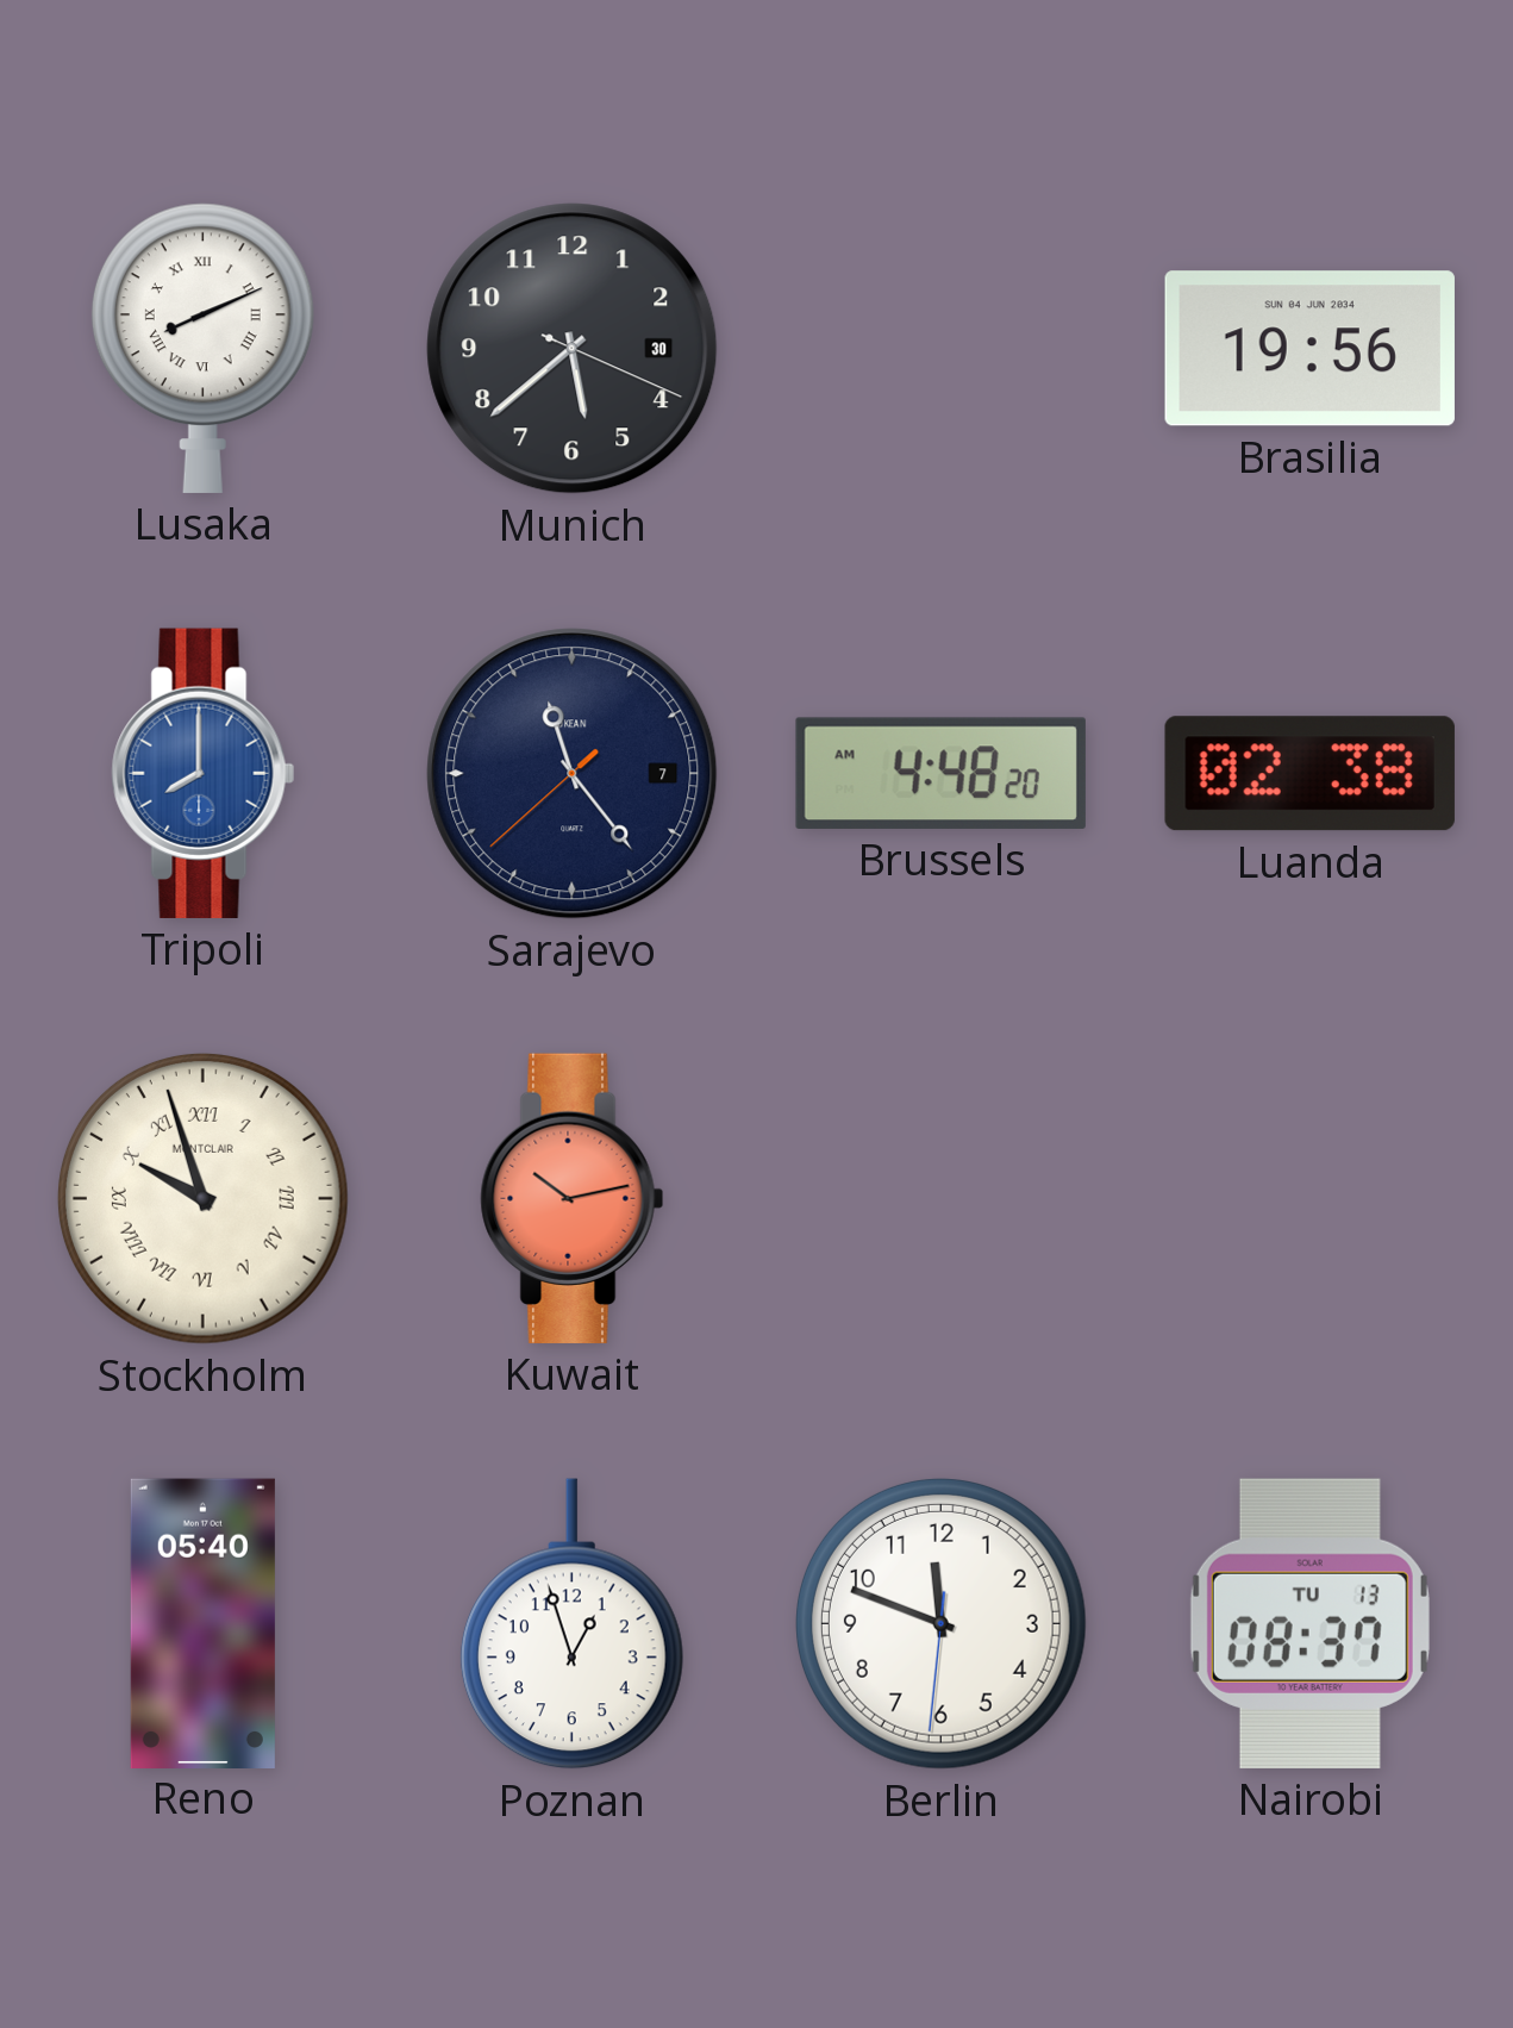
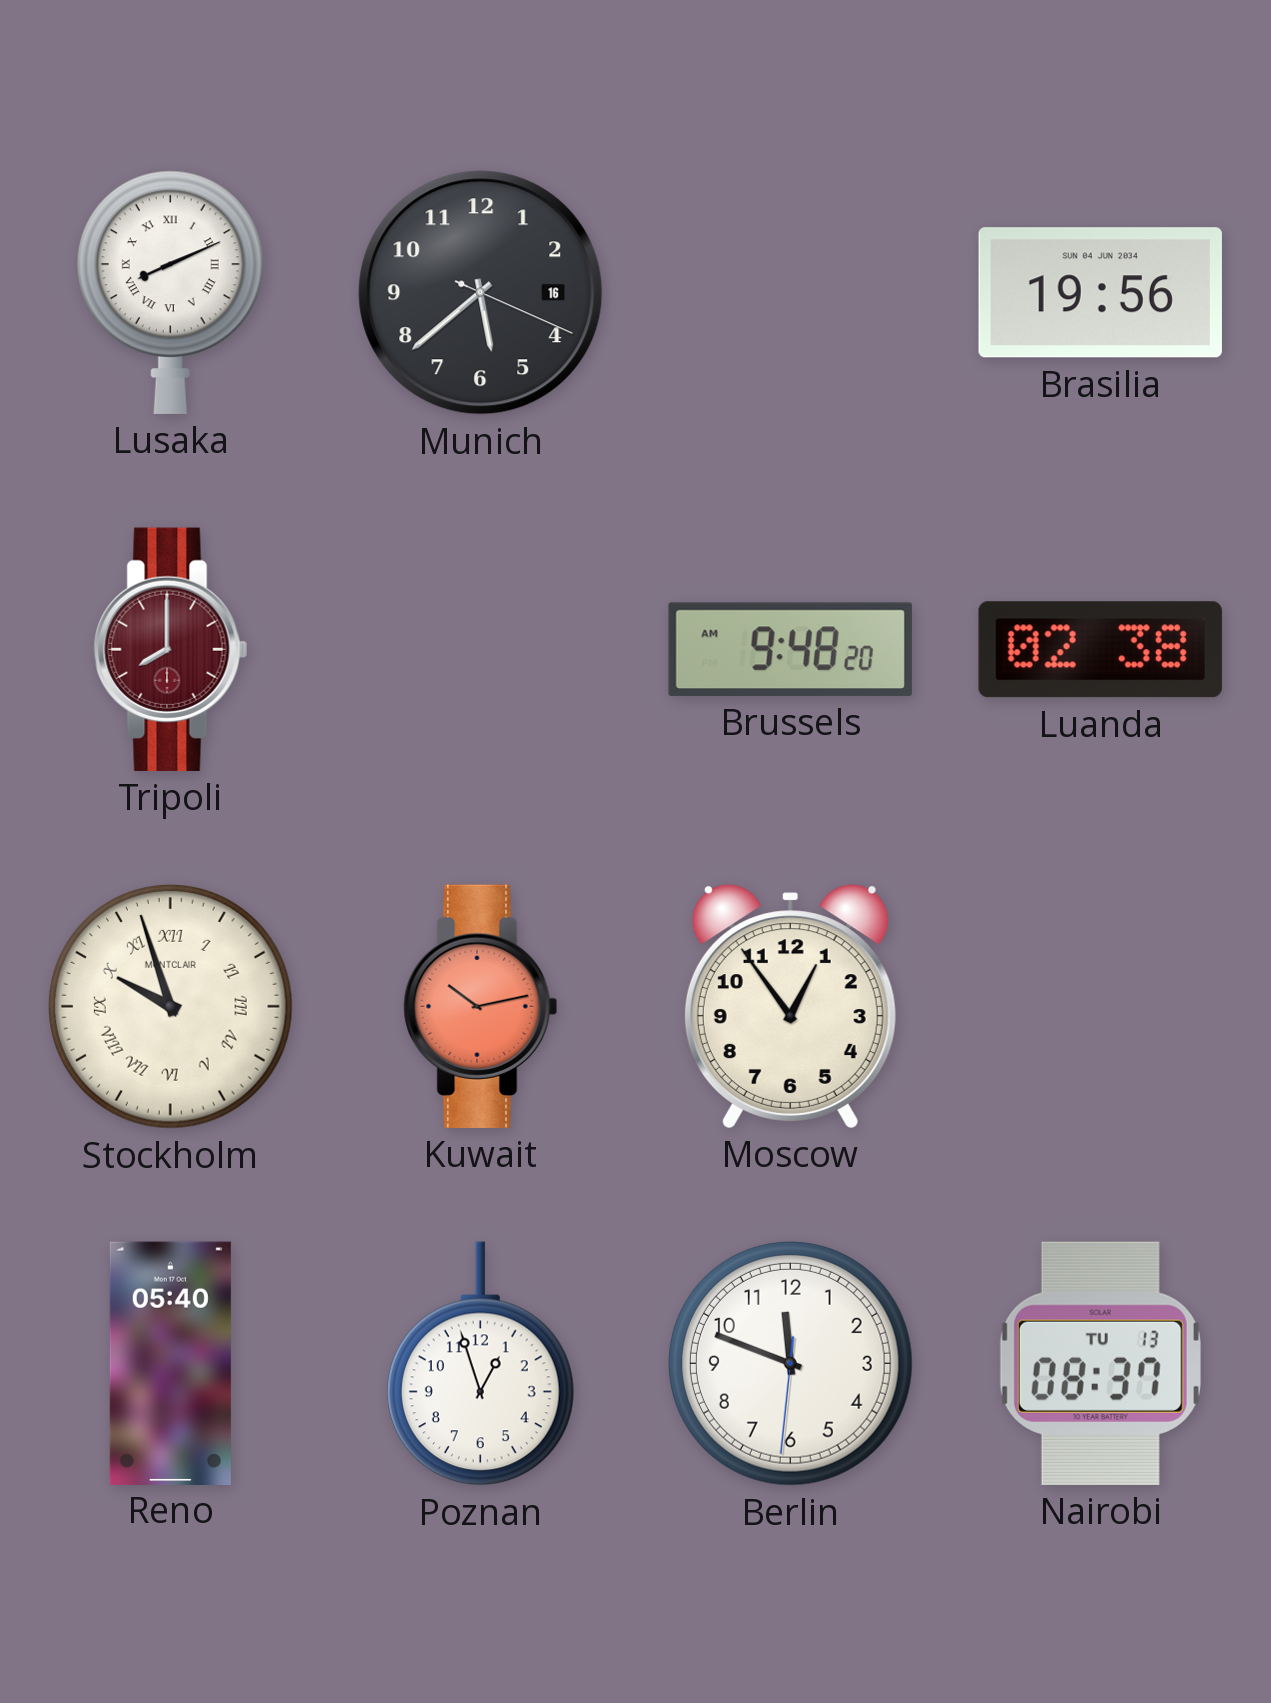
Munich date: 30 -> 16 (481, 293)
Tripoli dial: blue -> burgundy (171, 649)
Sarajevo: 11:23 -> none (573, 774)
Brussels: 4:48 -> 9:48 (790, 649)
Moscow: none -> 12:54 (790, 1006)
